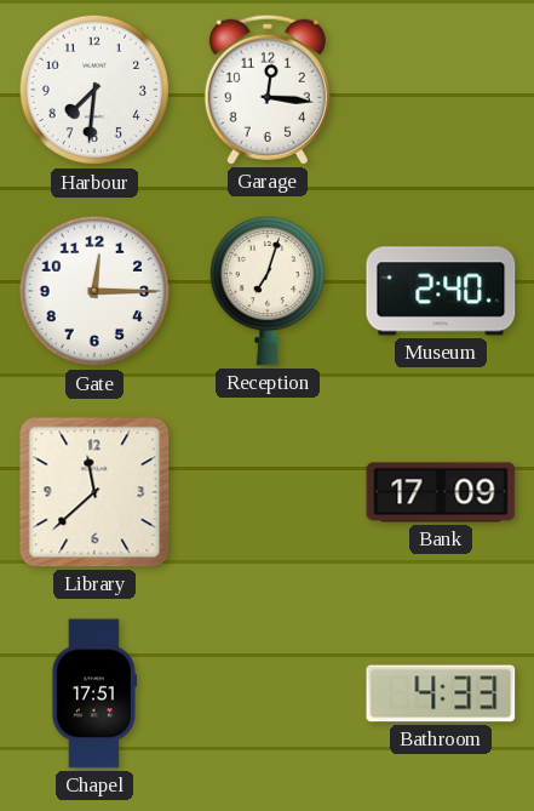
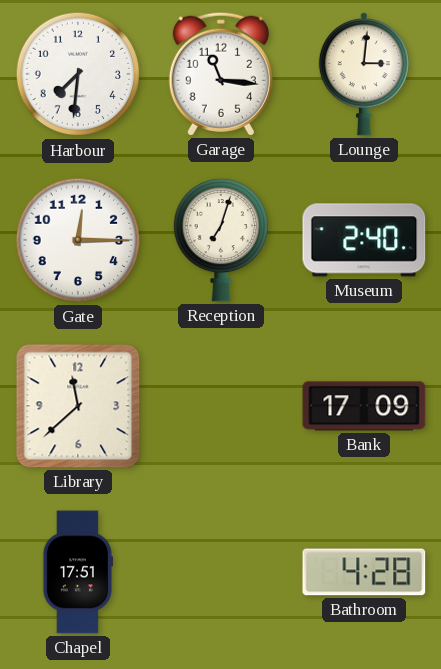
Garage: 12:16 -> 11:16 (221, 74)
Lounge: none -> 3:01 (364, 74)
Bathroom: 4:33 -> 4:28 (364, 572)
